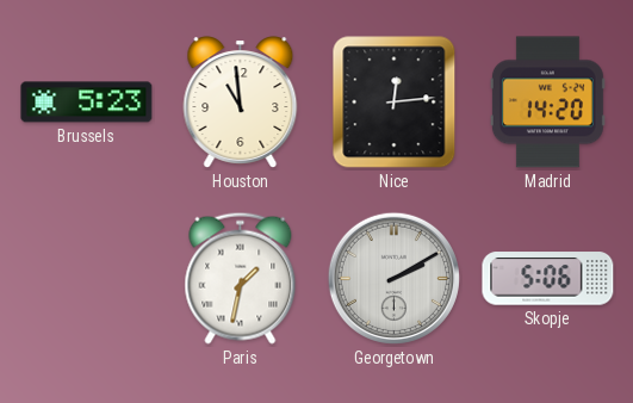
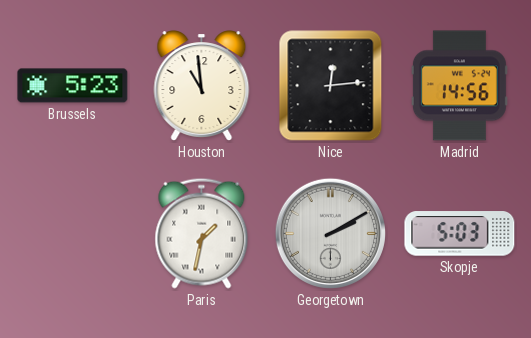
Madrid: 14:20 -> 14:56 (459, 86)
Skopje: 5:06 -> 5:03 (460, 234)
